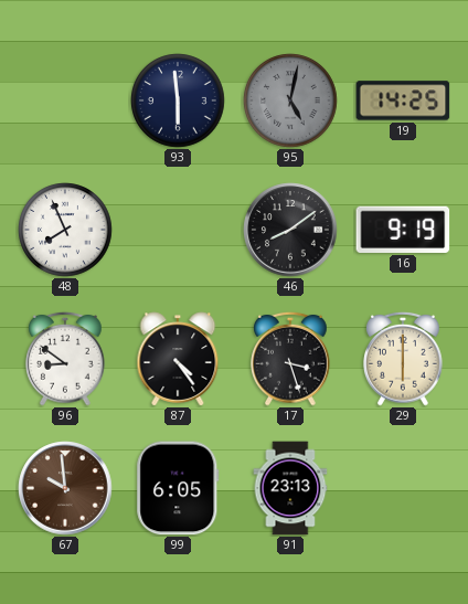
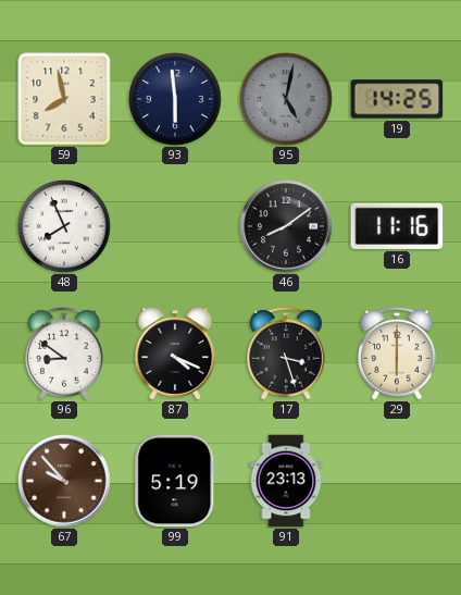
59: none -> 7:58 (64, 99)
16: 9:19 -> 11:16 (397, 226)
87: 4:24 -> 4:19 (175, 354)
67: 9:59 -> 9:53 (64, 481)
99: 6:05 -> 5:19 (175, 481)
